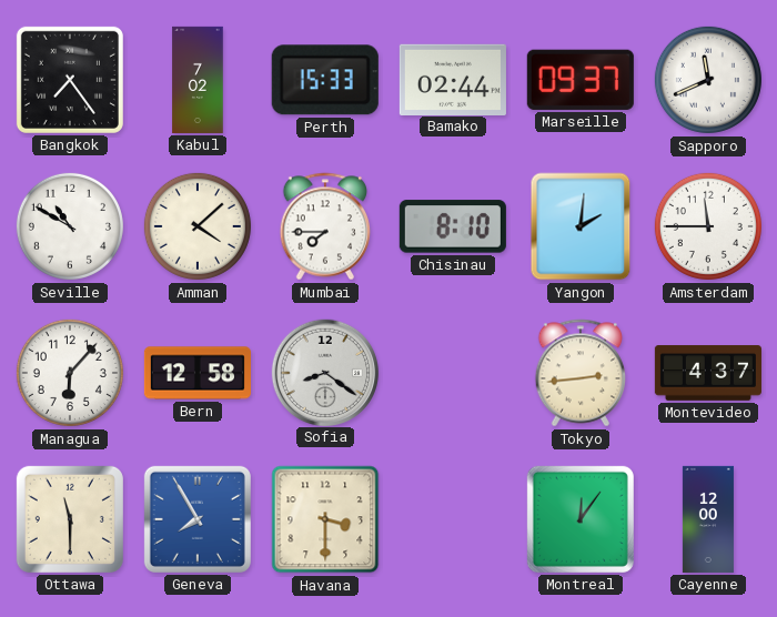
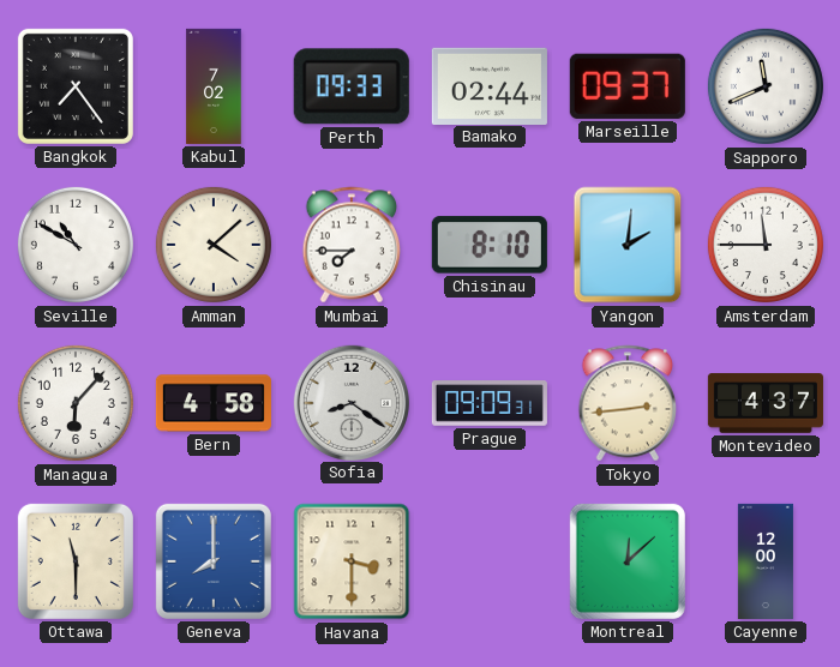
Perth: 15:33 -> 09:33 (352, 86)
Bern: 12:58 -> 4:58 (214, 403)
Prague: none -> 09:09 (490, 403)
Geneva: 7:55 -> 8:00 (214, 561)
Montreal: 12:06 -> 12:08 (628, 561)
